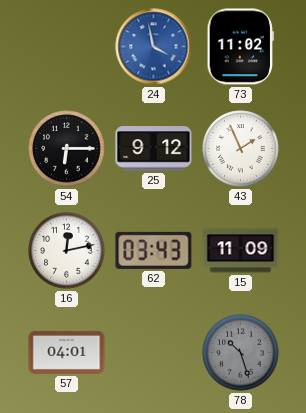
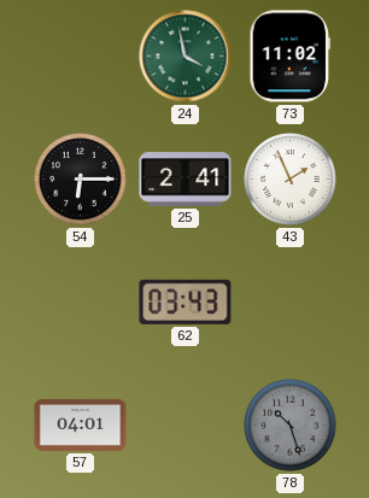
24 dial: blue -> green (186, 57)
25: 9:12 -> 2:41 (186, 180)
16: 12:13 -> none (67, 251)
15: 11:09 -> none (241, 251)
